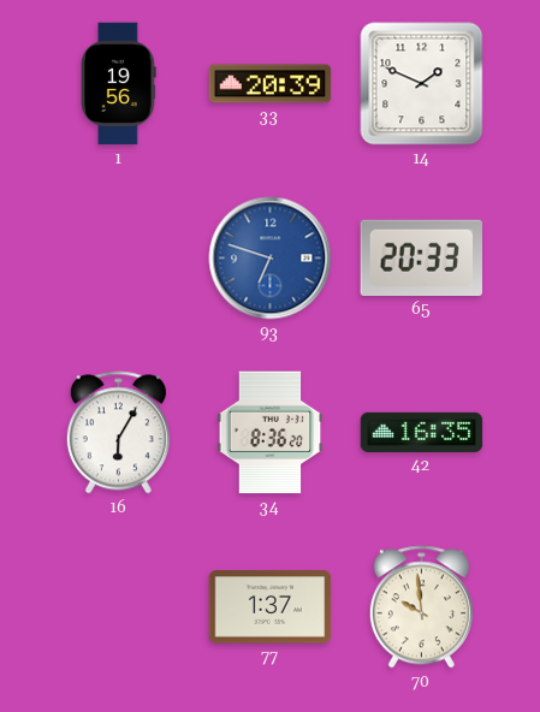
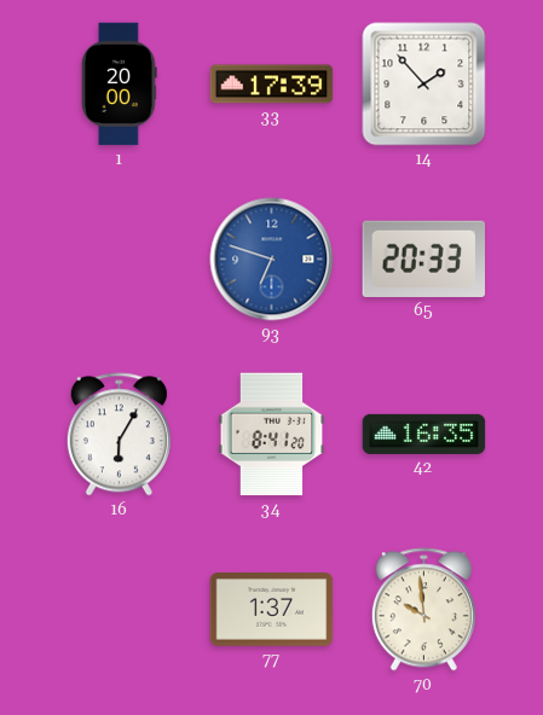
1: 19:56 -> 20:00 (120, 85)
33: 20:39 -> 17:39 (272, 85)
14: 1:49 -> 1:53 (424, 85)
34: 8:36 -> 8:41 (272, 435)
